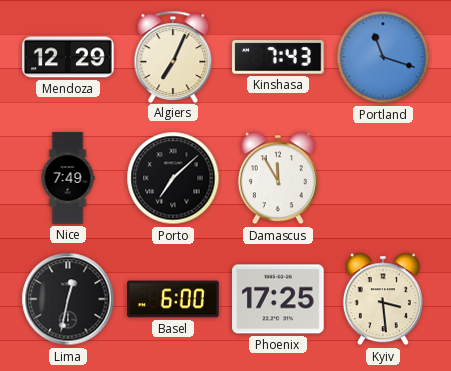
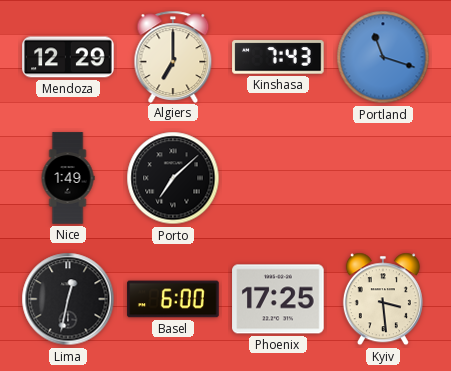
Algiers: 7:04 -> 7:00 (173, 56)
Nice: 7:49 -> 1:49 (68, 178)
Damascus: 11:55 -> none (278, 178)
